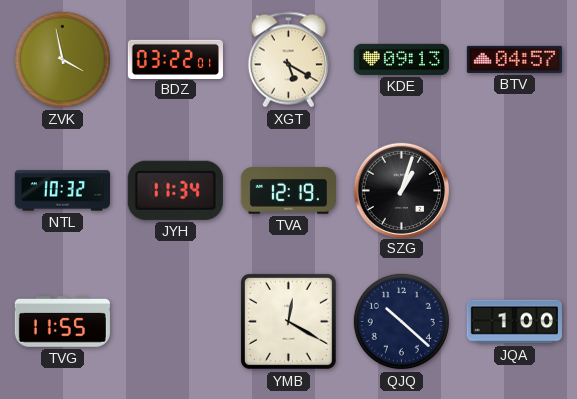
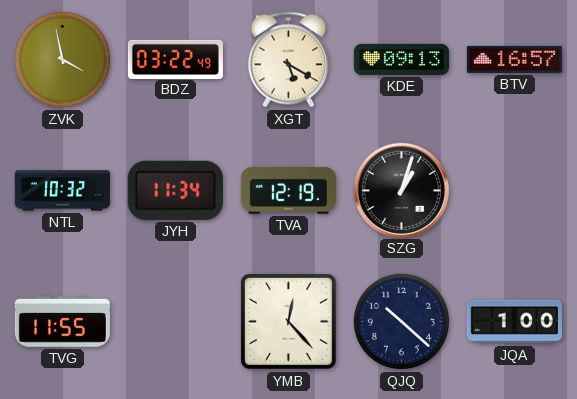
BDZ: 03:22:01 -> 03:22:49 (175, 59)
BTV: 04:57 -> 16:57 (514, 59)
YMB: 12:20 -> 12:23 (288, 321)
